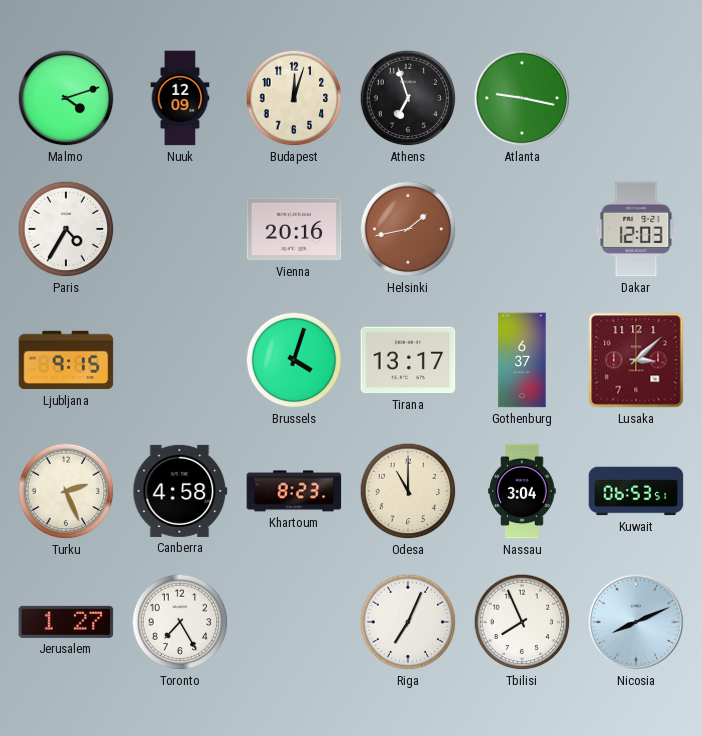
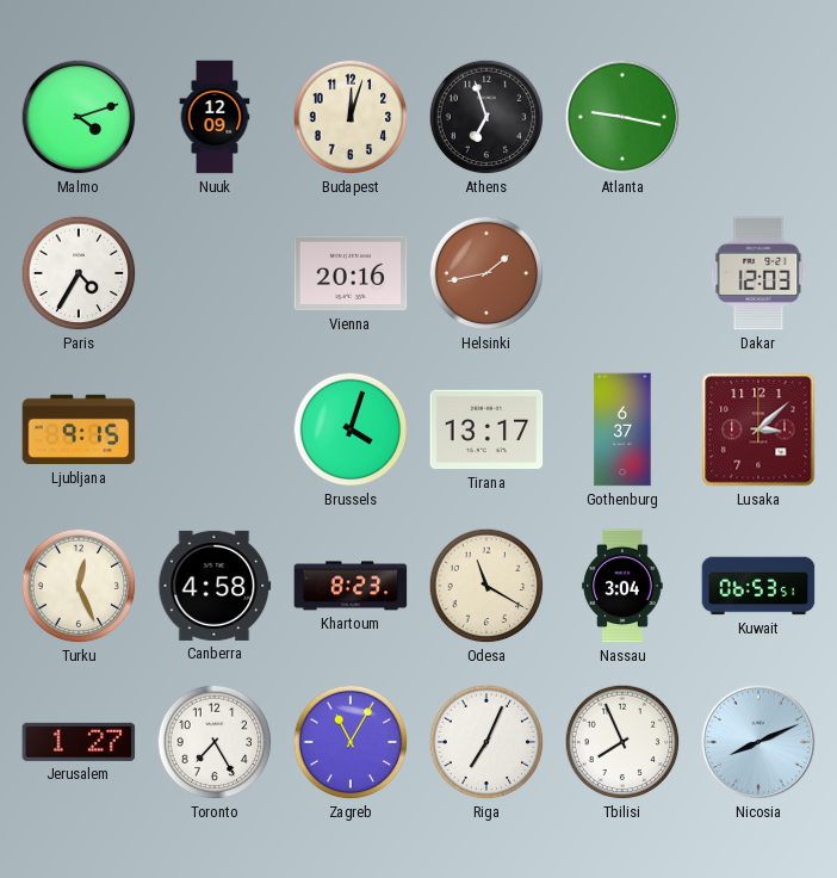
Turku: 2:26 -> 12:26 (79, 586)
Odesa: 11:00 -> 11:20 (486, 586)
Zagreb: none -> 11:05 (351, 742)
